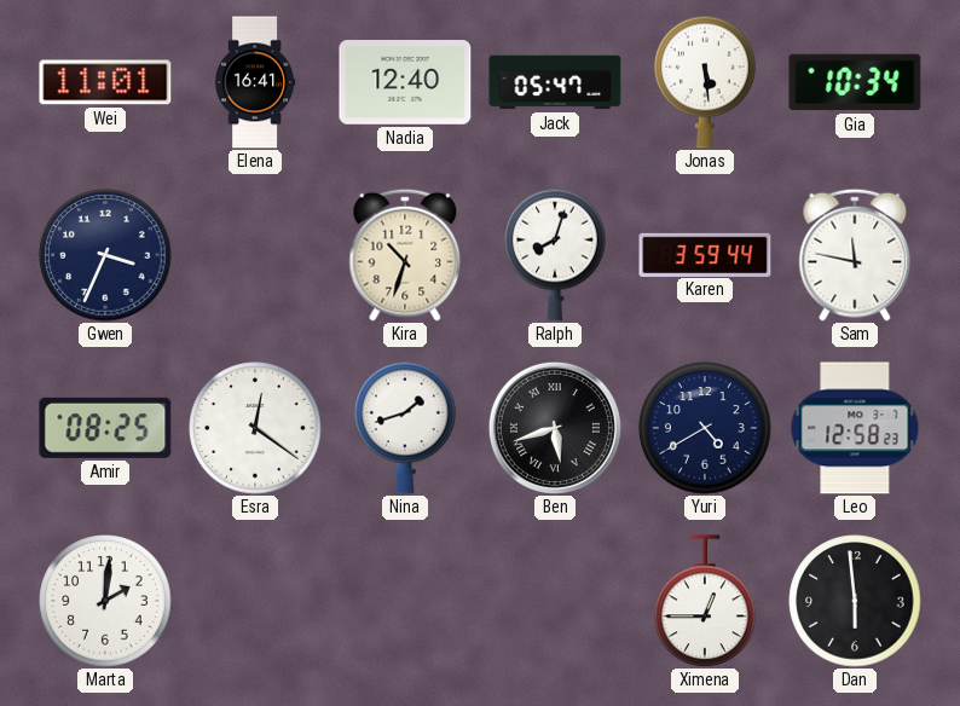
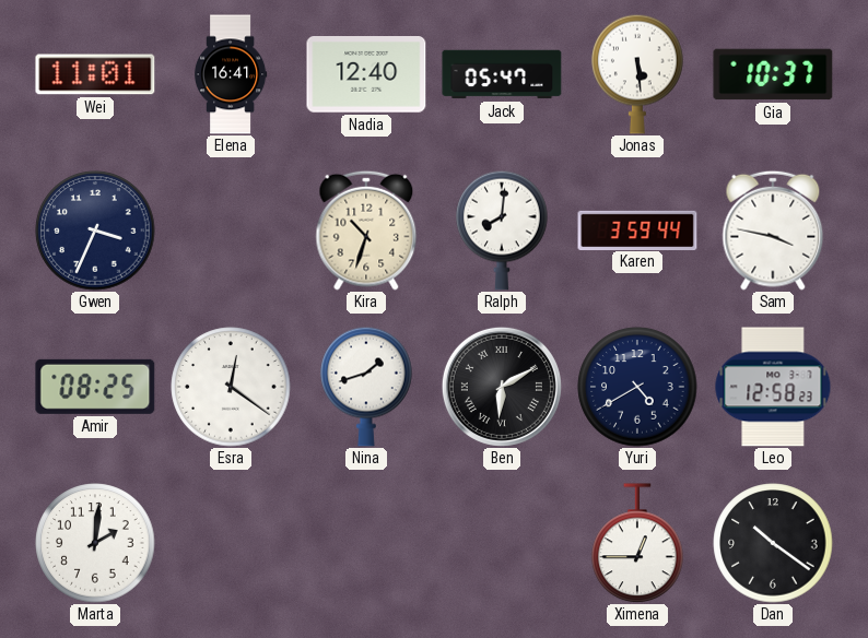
Gia: 10:34 -> 10:37 (773, 74)
Ralph: 8:03 -> 8:01 (502, 231)
Sam: 11:47 -> 3:47 (773, 231)
Ben: 5:42 -> 6:10 (502, 387)
Dan: 5:59 -> 10:21 (773, 543)
